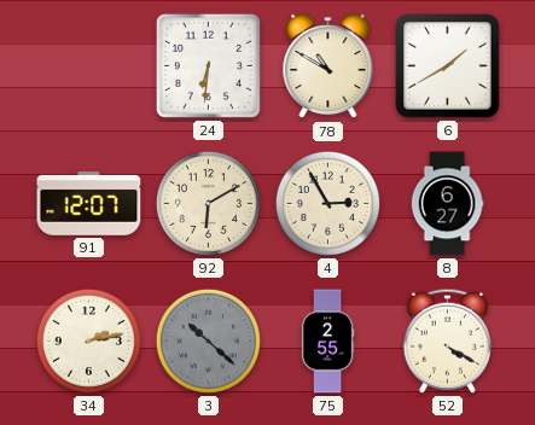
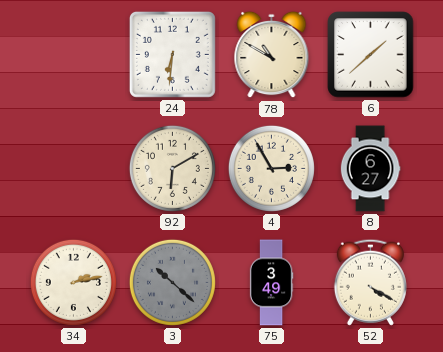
6: 1:40 -> 1:38 (371, 55)
91: 12:07 -> none (89, 204)
75: 2:55 -> 3:49 (271, 283)
